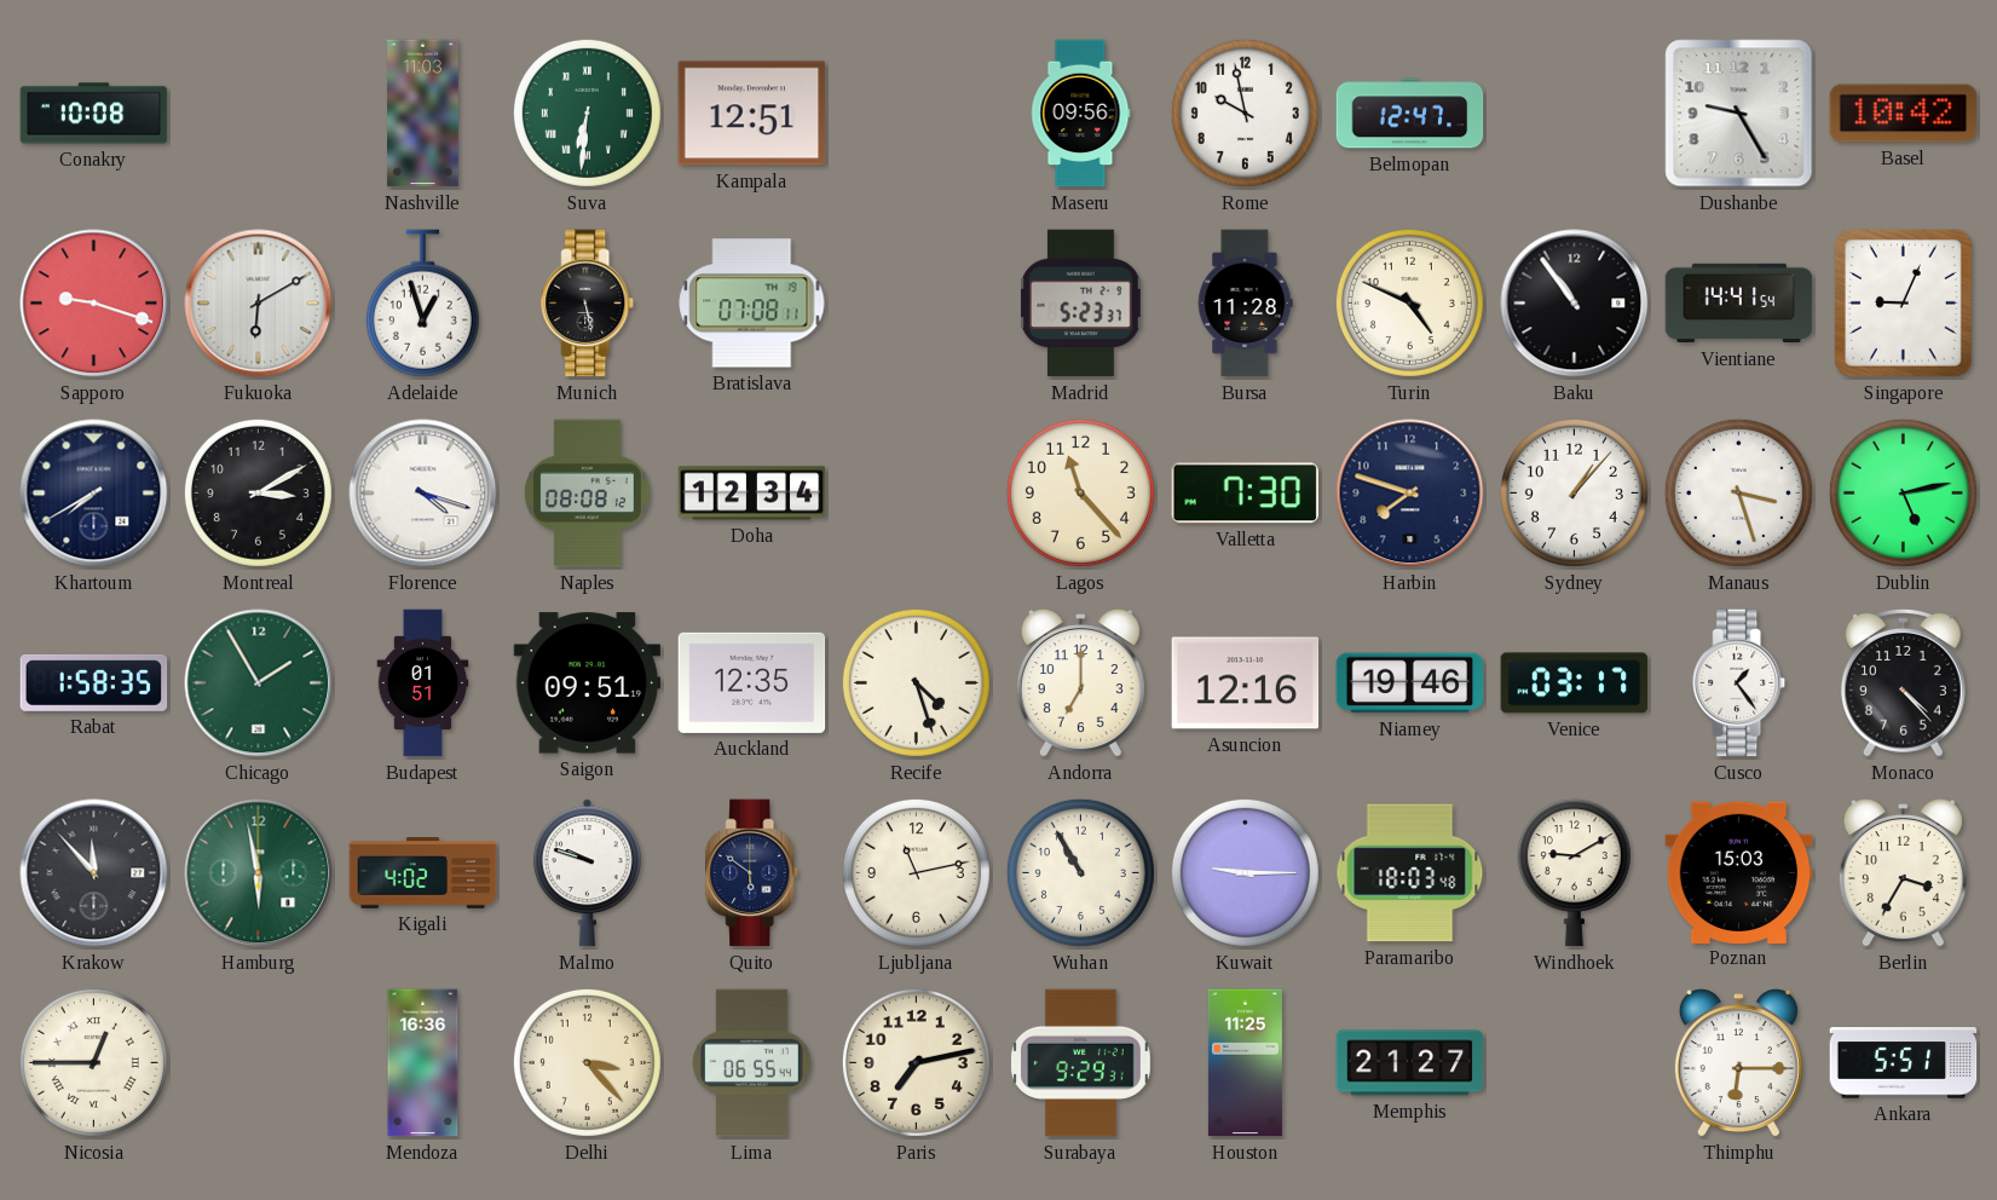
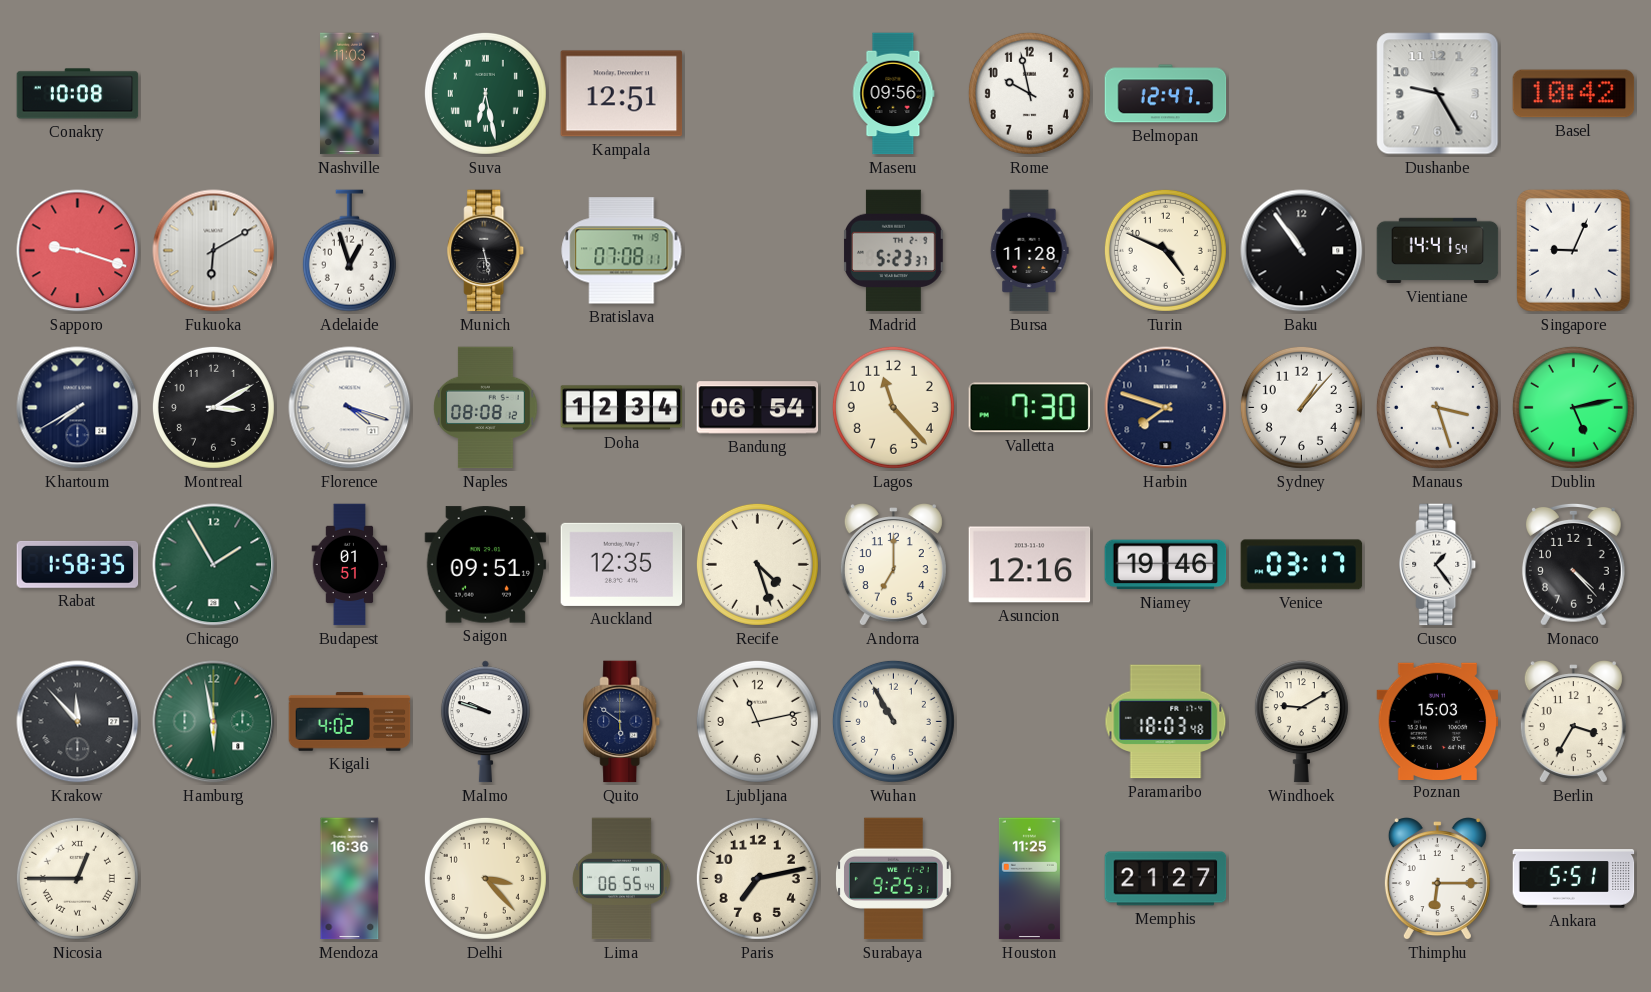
Suva: 6:31 -> 6:28 (485, 93)
Bandung: none -> 06:54 (758, 408)
Kuwait: 9:15 -> none (1245, 872)
Surabaya: 9:29 -> 9:25 (894, 879)
